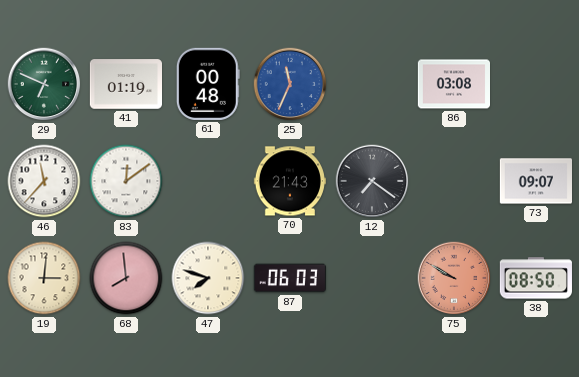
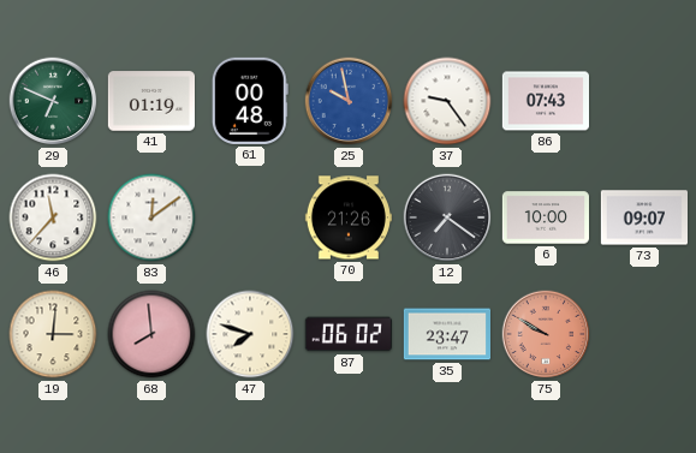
25: 11:34 -> 9:58 (349, 101)
37: none -> 9:24 (447, 101)
86: 03:08 -> 07:43 (545, 101)
70: 21:43 -> 21:26 (347, 217)
6: none -> 10:00 (545, 217)
87: 06:03 -> 06:02 (349, 334)
35: none -> 23:47 (446, 334)
38: 08:50 -> none (536, 278)
